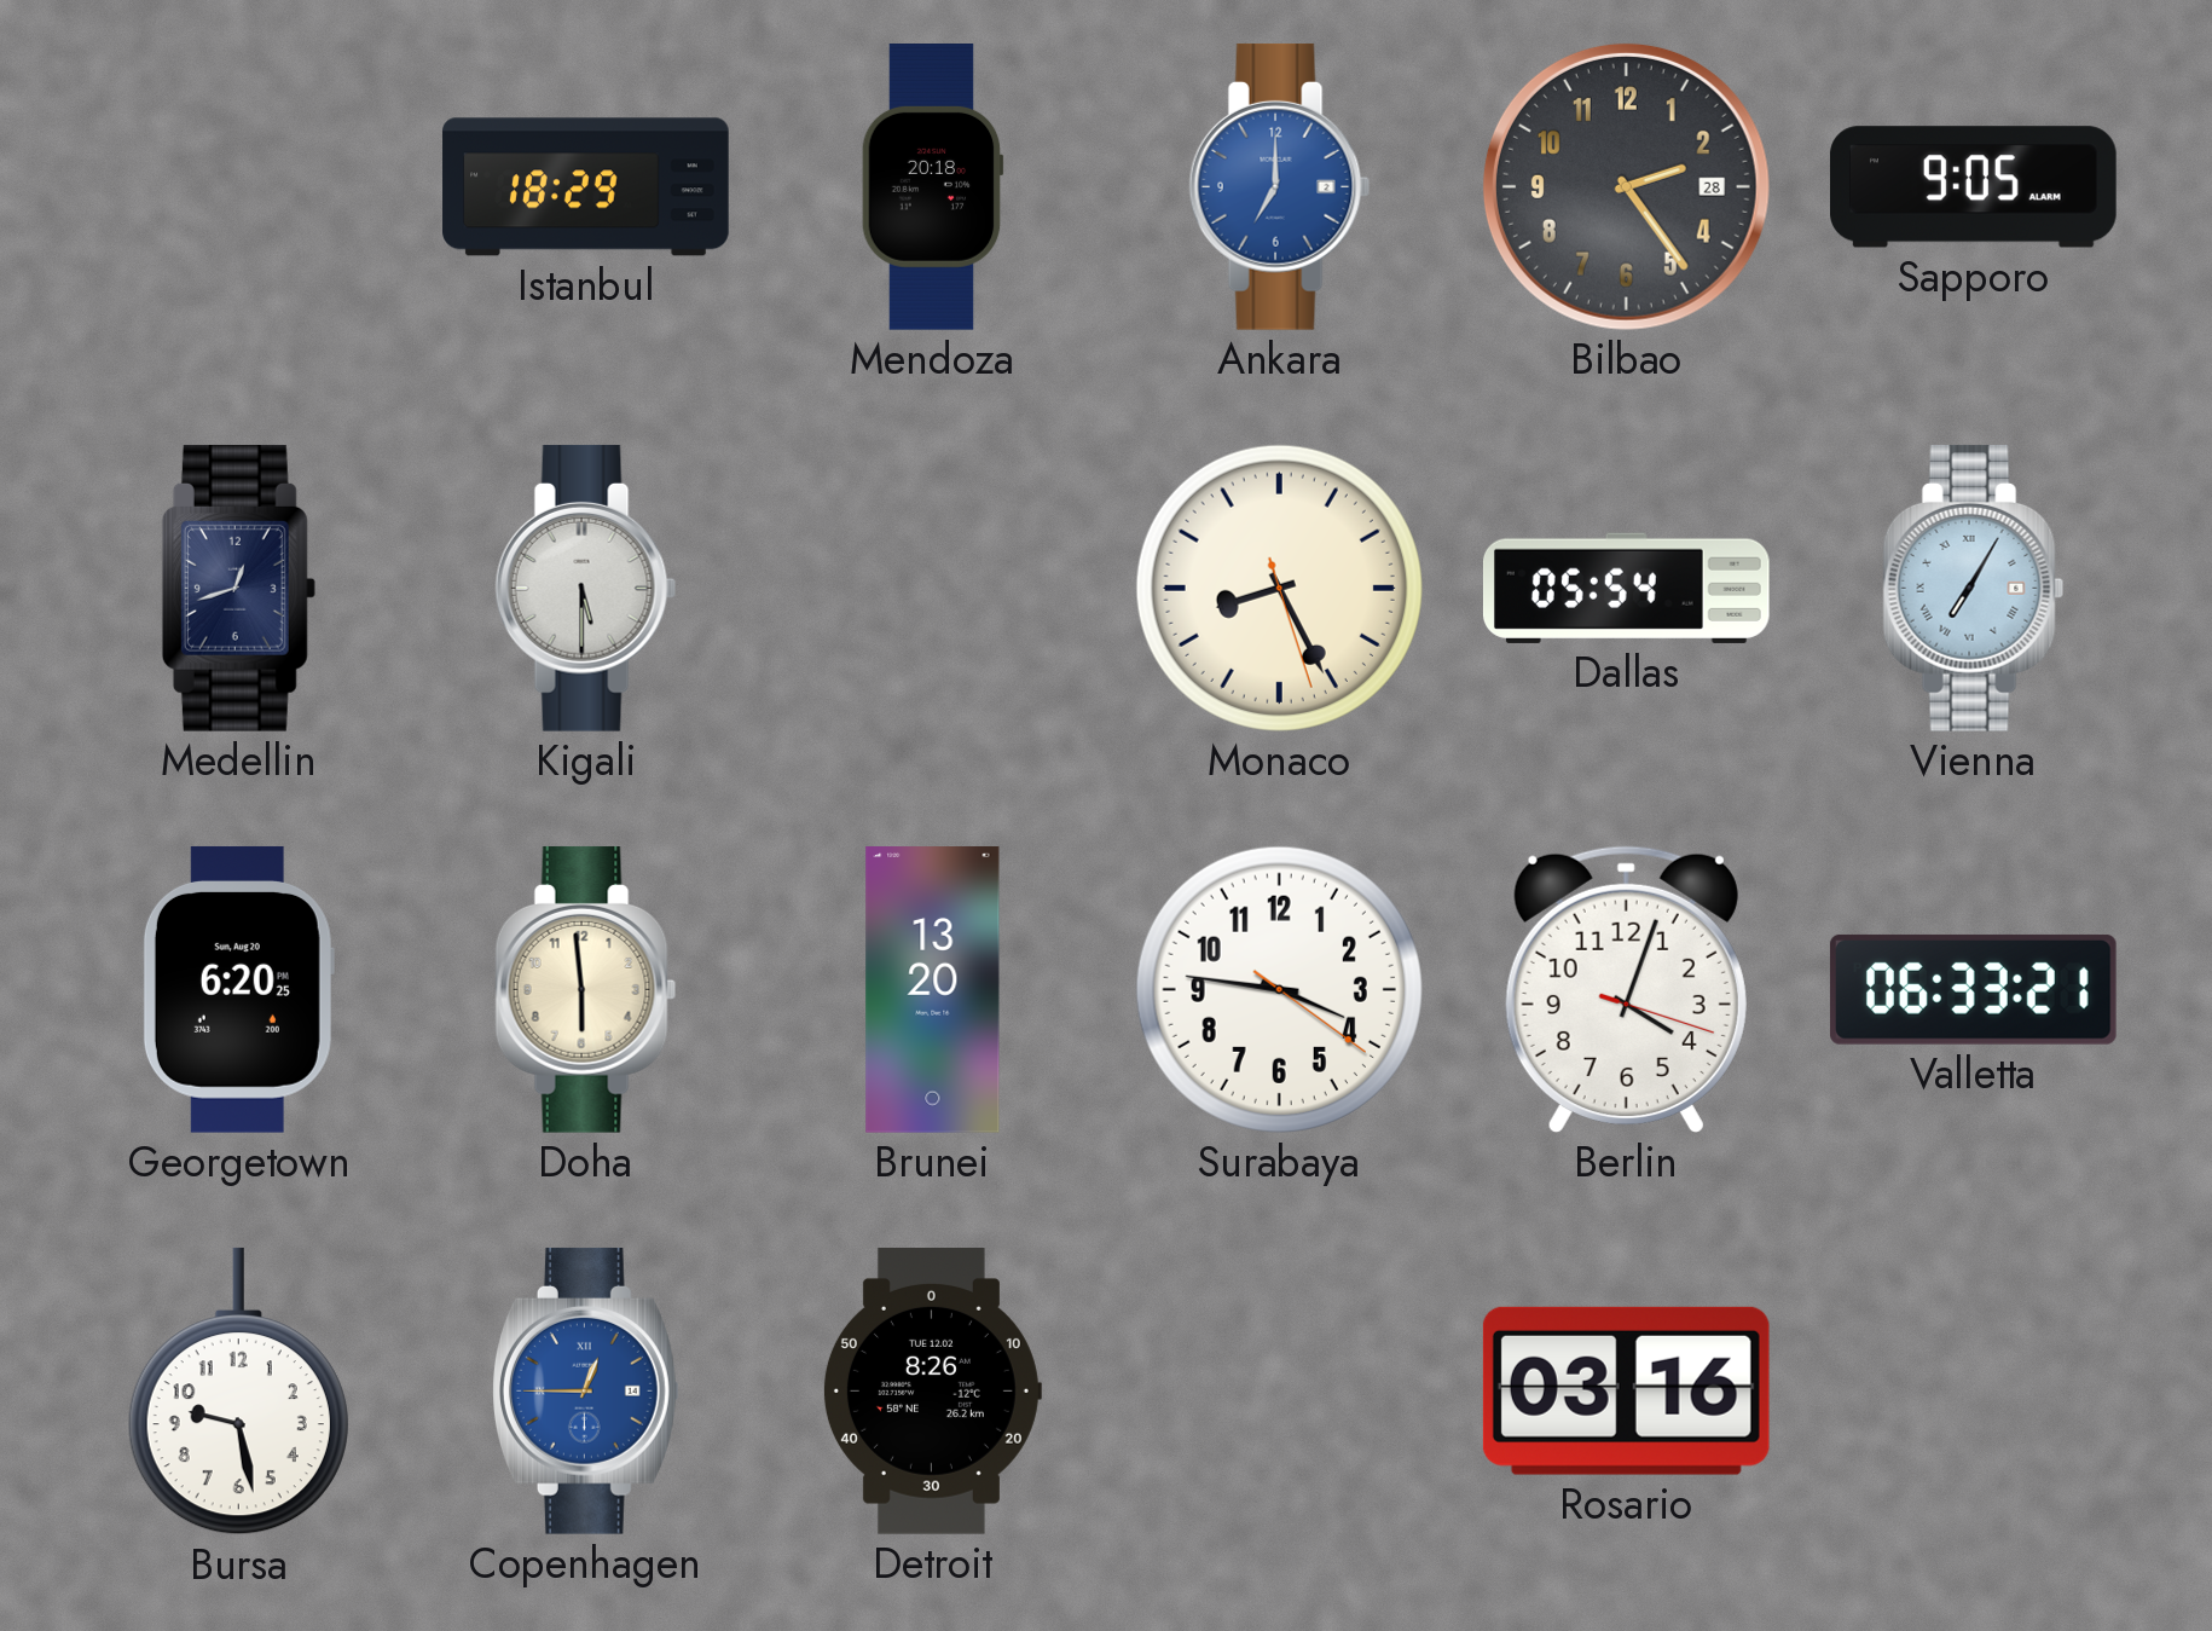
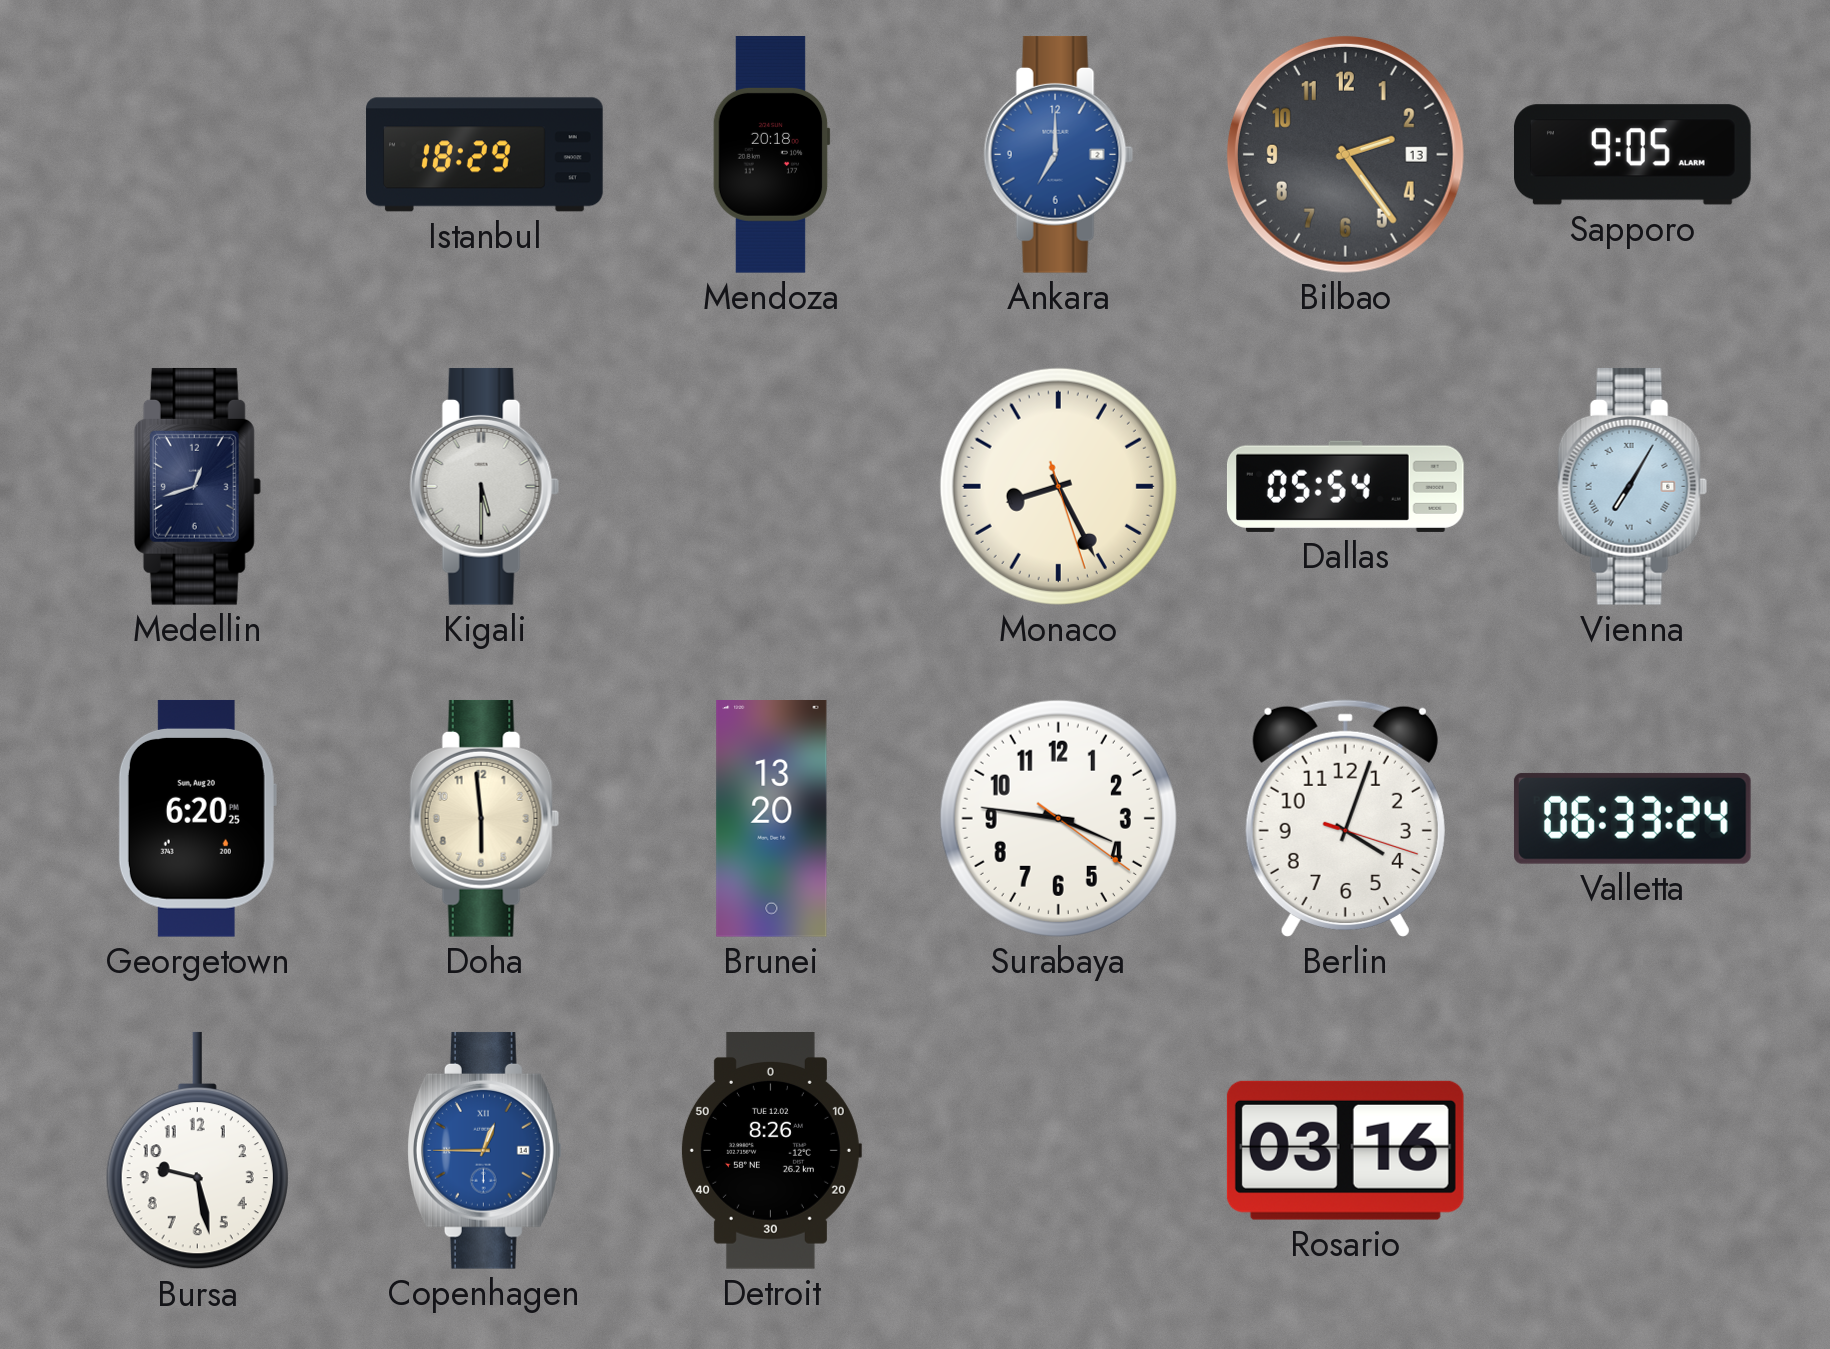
Bilbao date: 28 -> 13 (1345, 154)
Valletta: 06:33:21 -> 06:33:24 (1632, 818)
